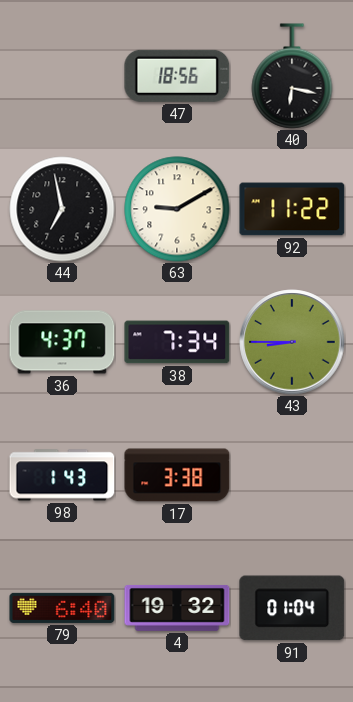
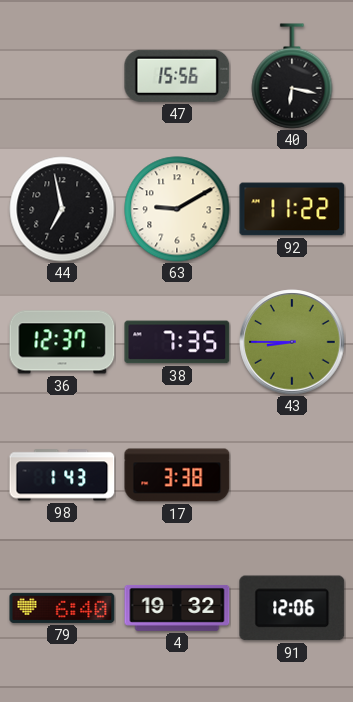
47: 18:56 -> 15:56 (177, 76)
36: 4:37 -> 12:37 (62, 342)
38: 7:34 -> 7:35 (177, 342)
91: 01:04 -> 12:06 (292, 608)
